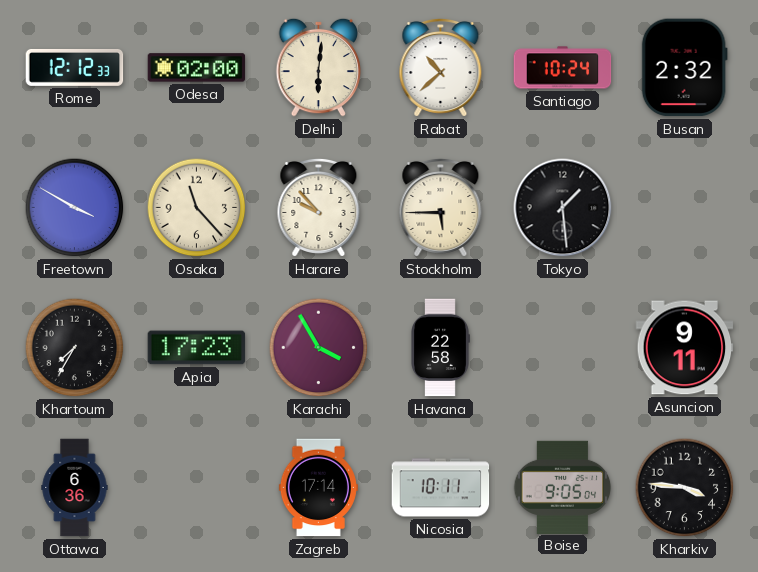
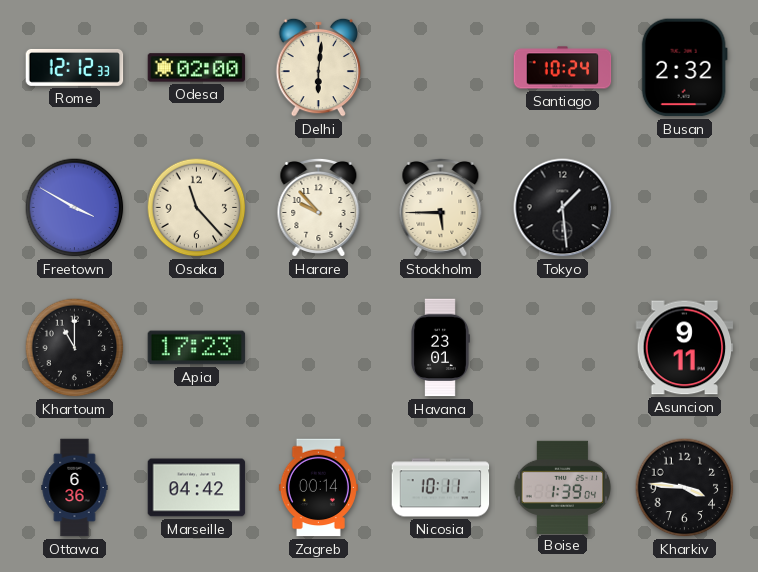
Rabat: 10:38 -> none (441, 67)
Khartoum: 7:35 -> 11:00 (75, 348)
Karachi: 3:55 -> none (319, 348)
Havana: 22:58 -> 23:01 (440, 348)
Marseille: none -> 04:42 (197, 488)
Zagreb: 17:14 -> 00:14 (318, 488)
Boise: 9:05 -> 1:39 (563, 487)
